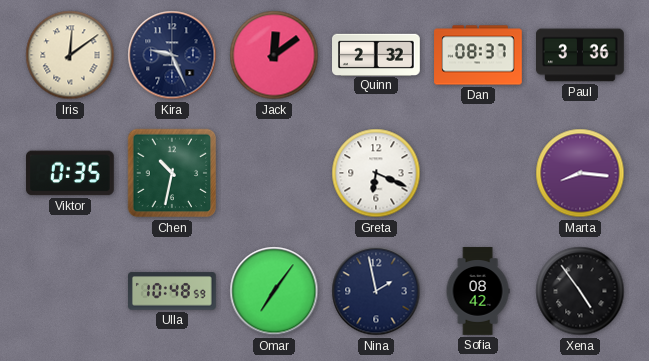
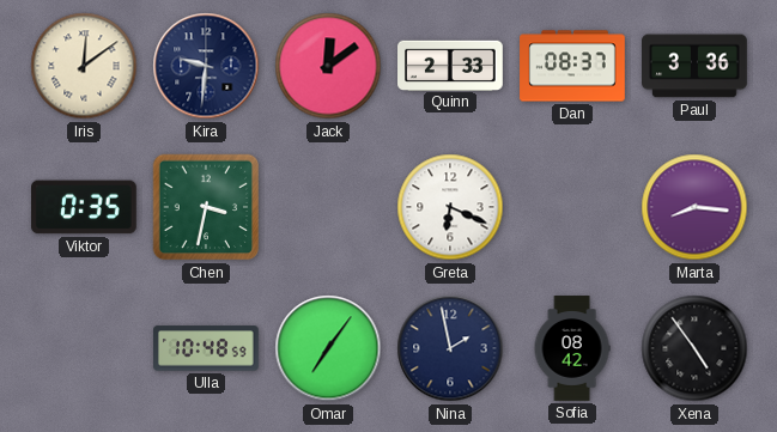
Kira: 9:26 -> 9:31 (206, 66)
Quinn: 2:32 -> 2:33 (451, 65)
Chen: 10:32 -> 3:32 (206, 207)
